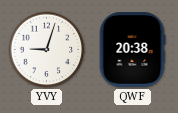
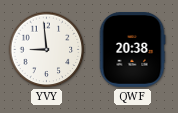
YVY: 9:03 -> 8:59 (47, 50)
